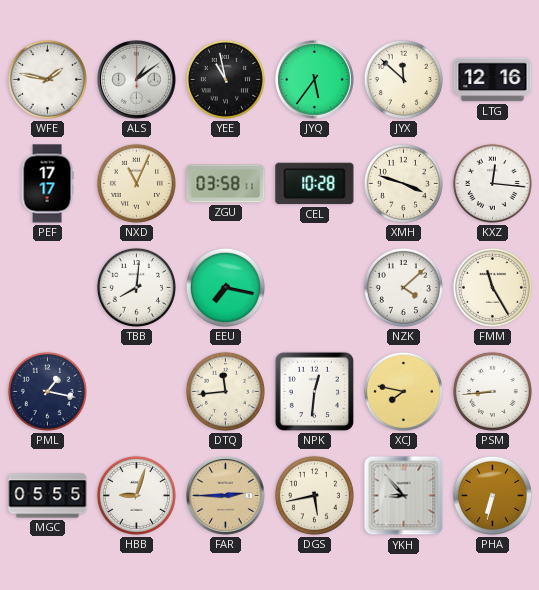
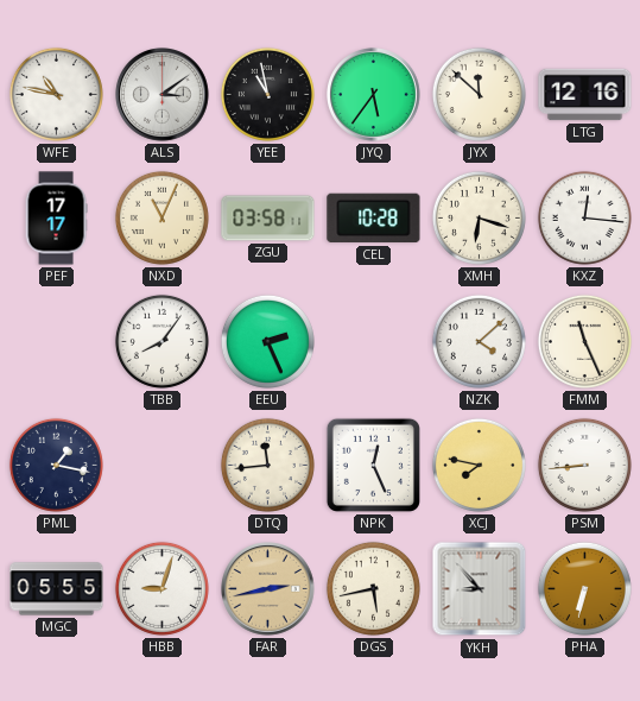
WFE: 1:47 -> 10:47 (56, 94)
ALS: 1:09 -> 3:09 (163, 95)
XMH: 3:48 -> 6:18 (479, 217)
TBB: 8:01 -> 8:06 (161, 341)
EEU: 7:17 -> 2:26 (267, 341)
FMM: 11:25 -> 11:26 (584, 341)
NPK: 12:31 -> 12:26 (373, 465)
FAR: 2:45 -> 2:43 (268, 589)
